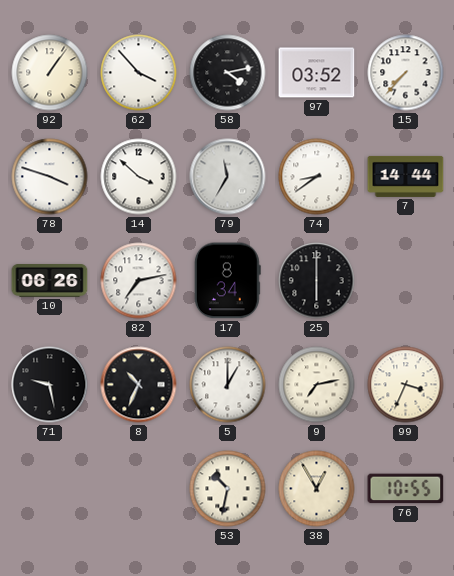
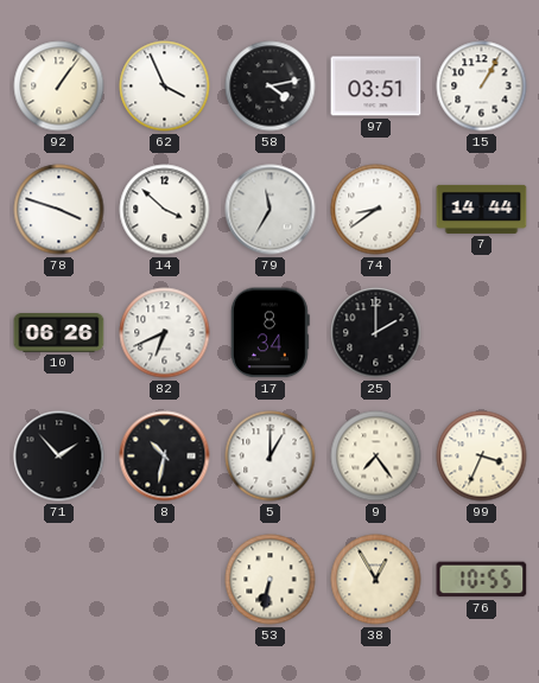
62: 3:53 -> 3:56 (165, 87)
97: 03:52 -> 03:51 (376, 87)
15: 7:37 -> 1:05 (482, 87)
82: 7:13 -> 6:41 (165, 333)
25: 6:00 -> 2:00 (376, 333)
71: 9:28 -> 1:53 (59, 457)
8: 10:34 -> 10:32 (165, 457)
9: 7:13 -> 7:24 (376, 457)
53: 10:32 -> 6:32 (271, 580)
